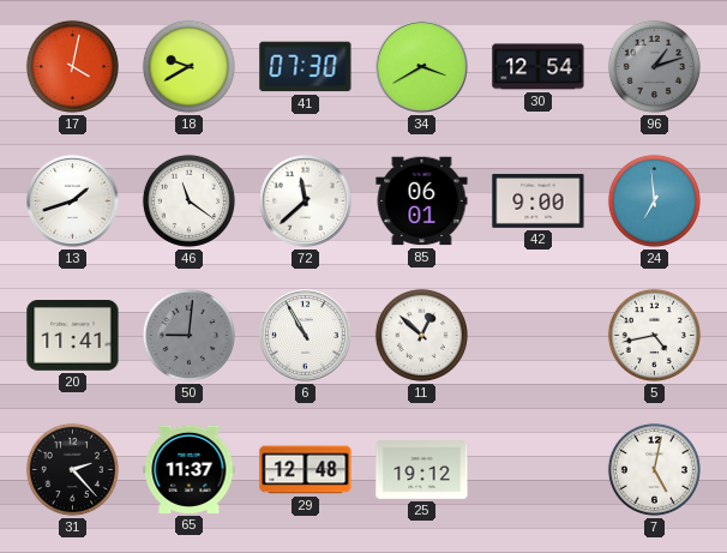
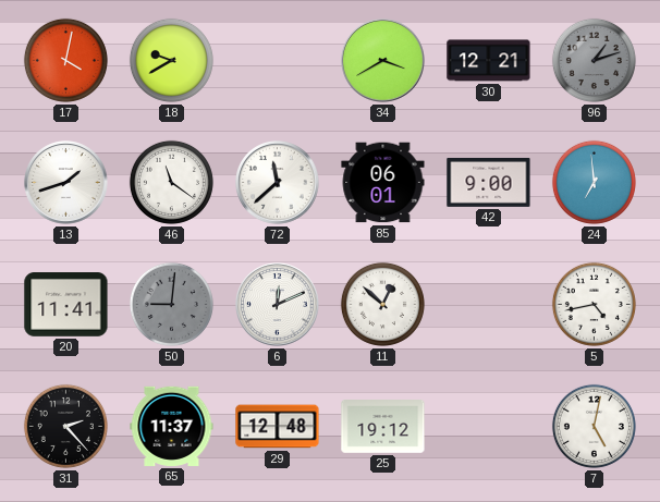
41: 07:30 -> none (306, 67)
30: 12:54 -> 12:21 (489, 61)
6: 10:55 -> 12:11 (278, 305)
